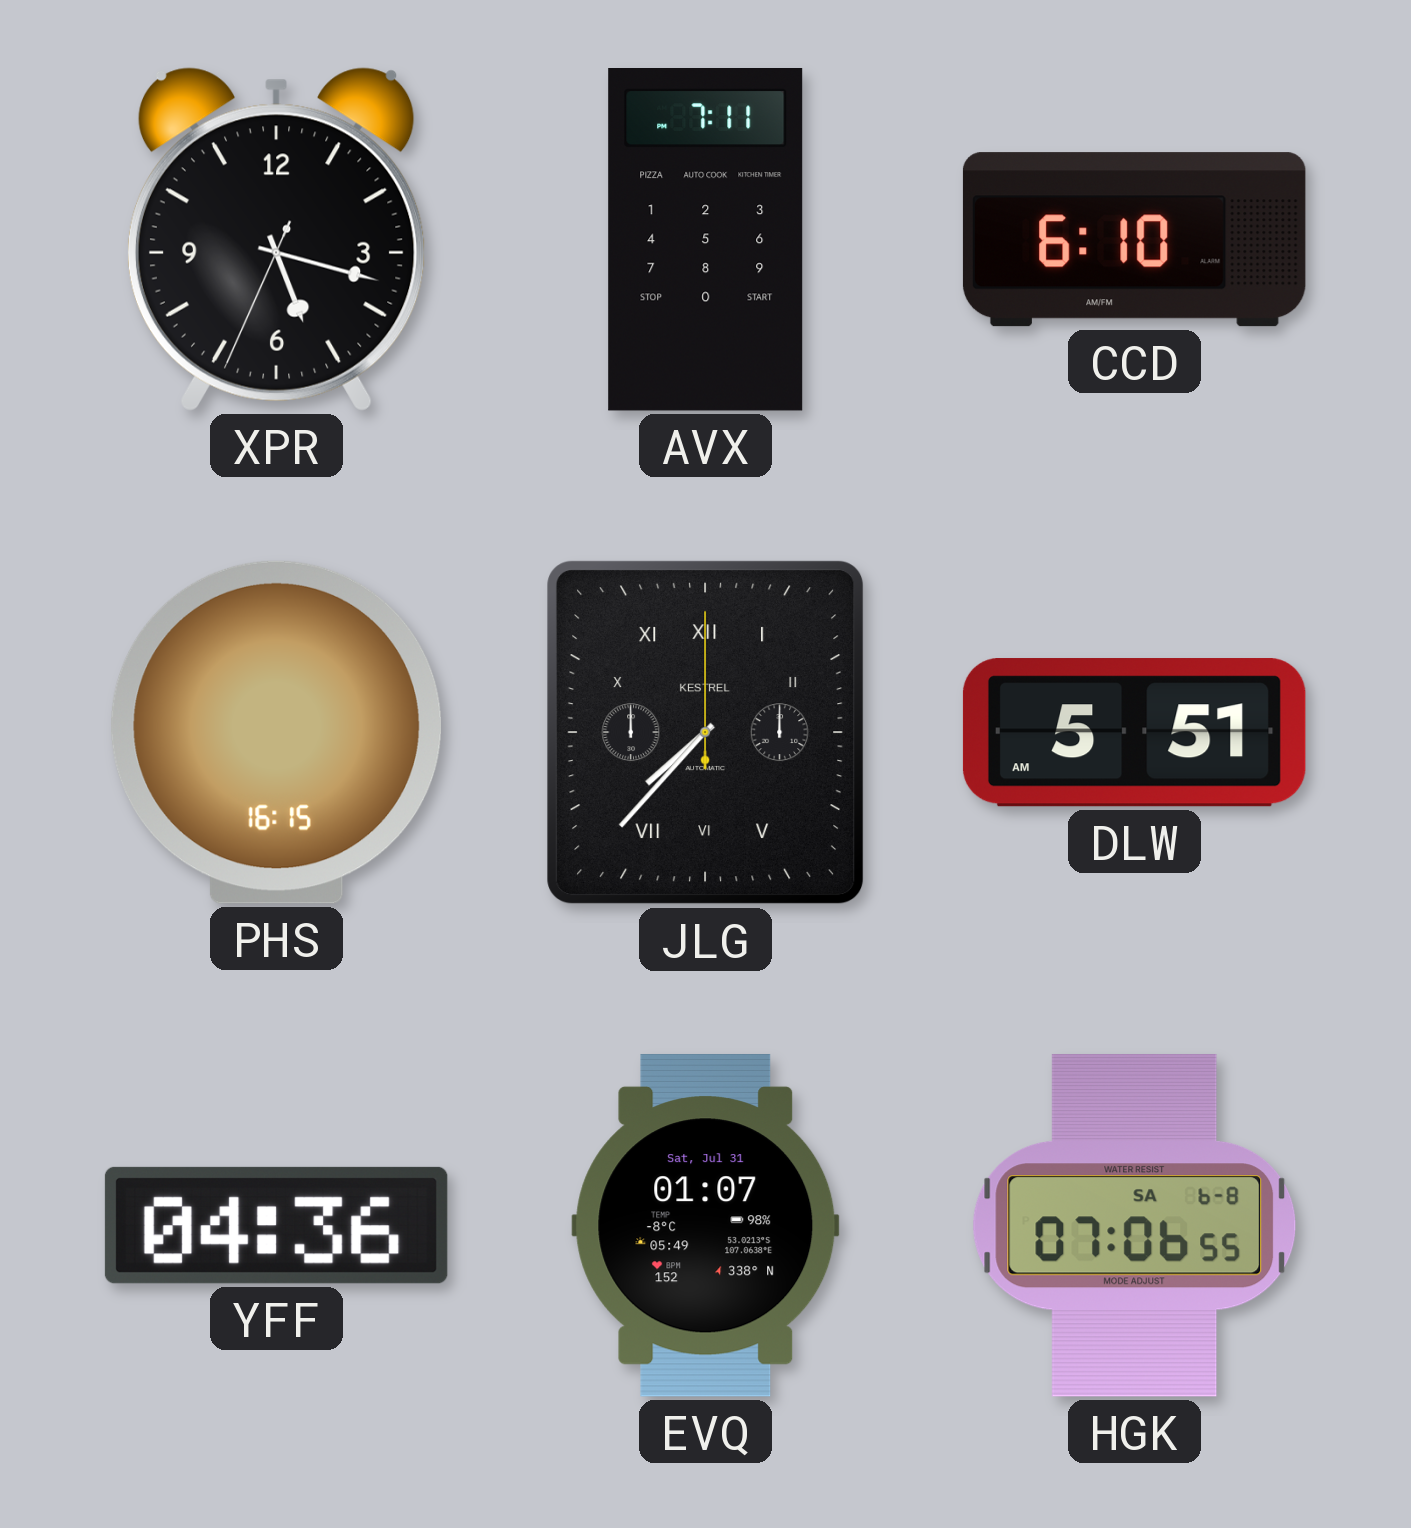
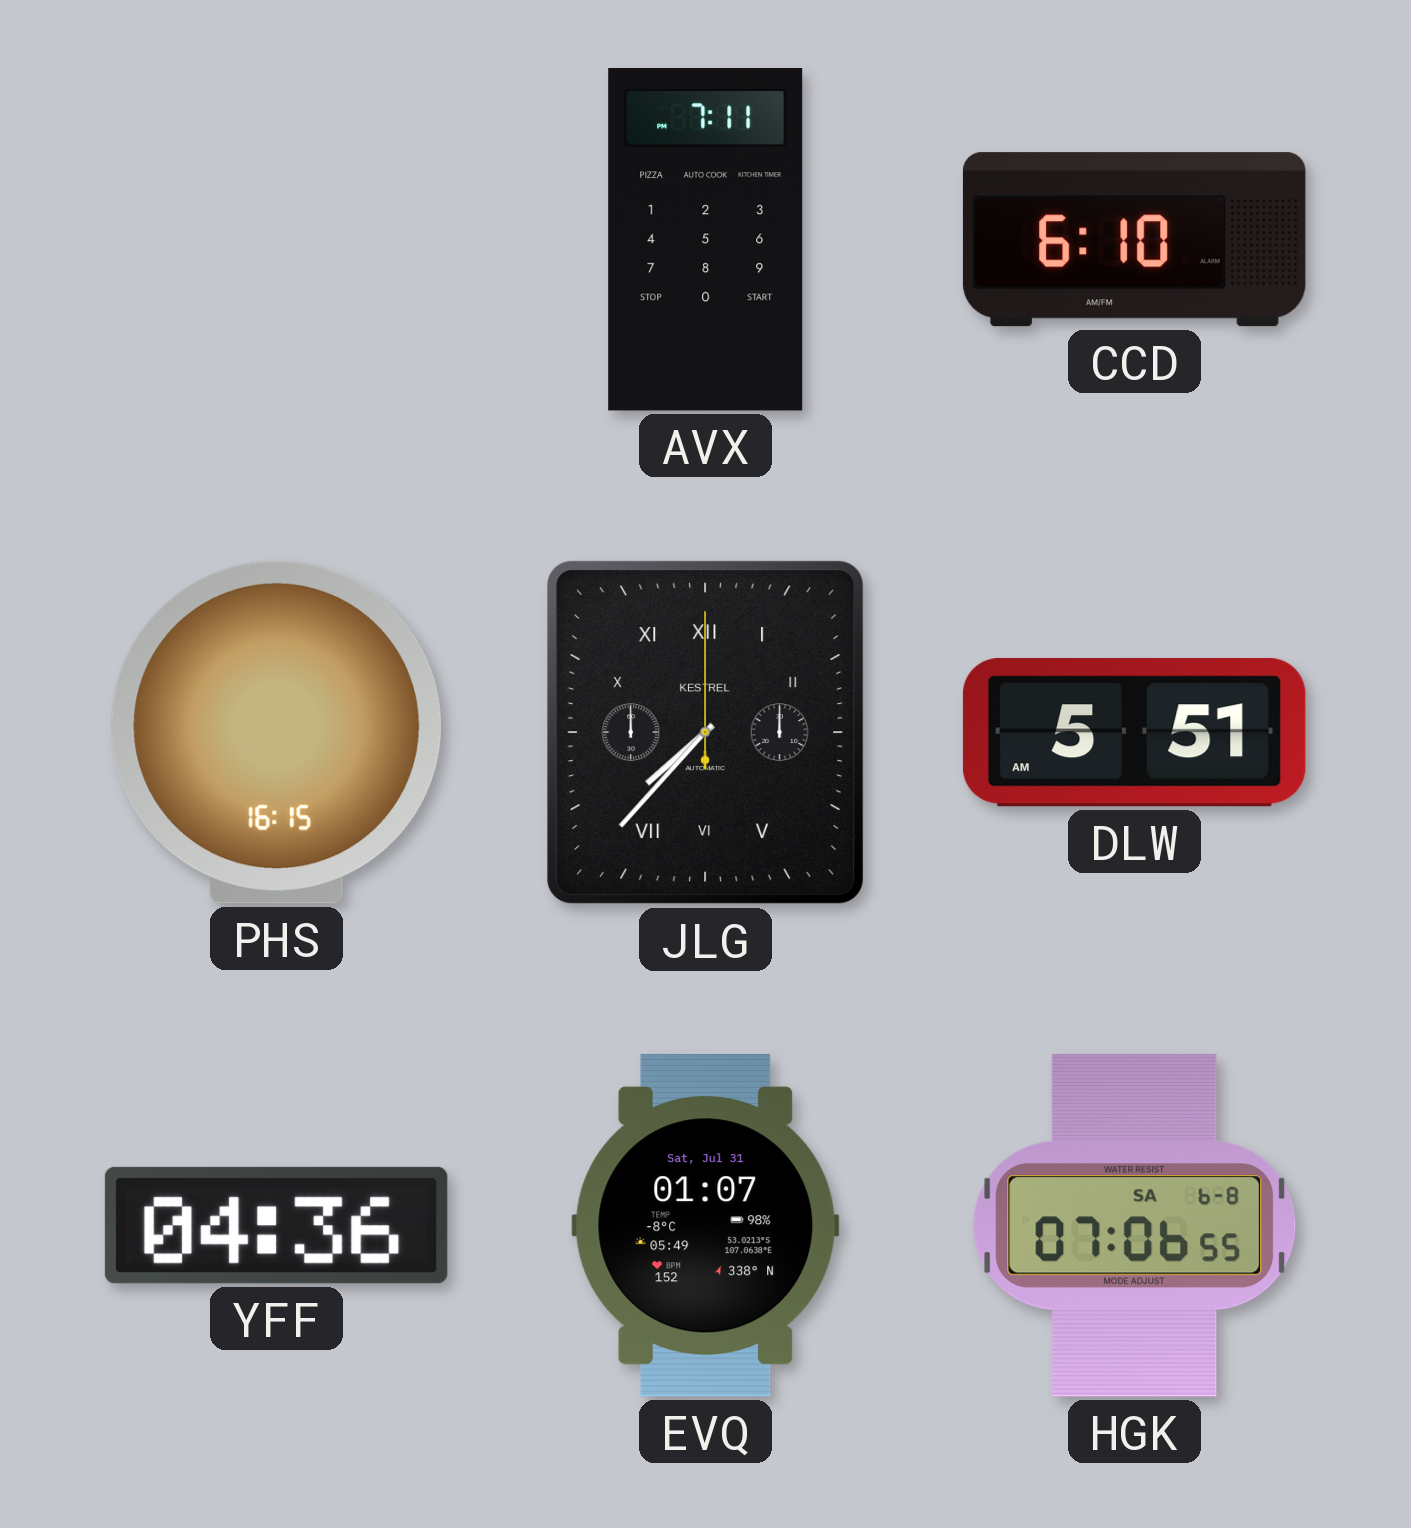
XPR: 5:17 -> none (276, 239)
